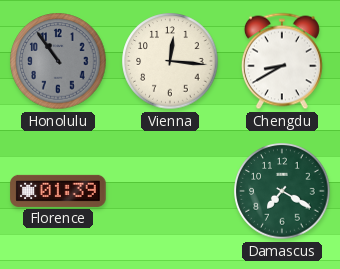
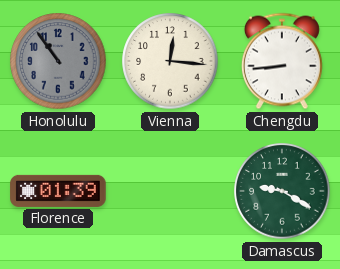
Chengdu: 8:40 -> 8:44 (282, 61)
Damascus: 7:20 -> 9:20 (282, 191)
